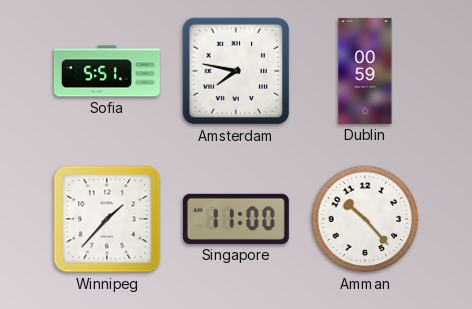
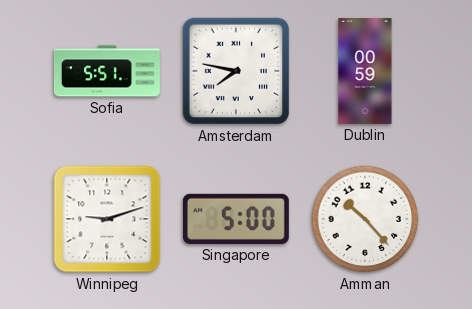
Winnipeg: 1:37 -> 9:12 (107, 219)
Singapore: 11:00 -> 5:00 (236, 219)
